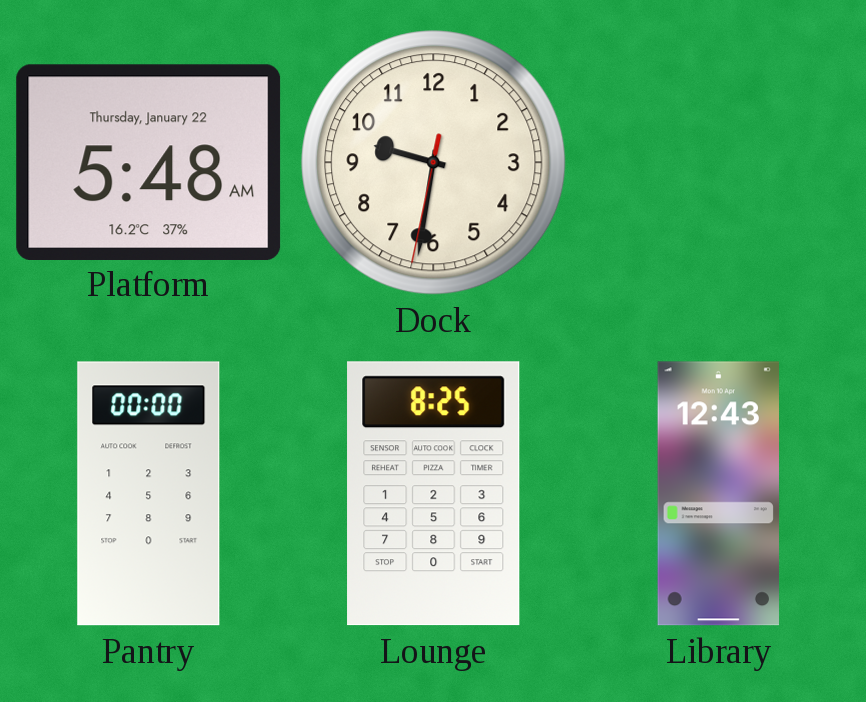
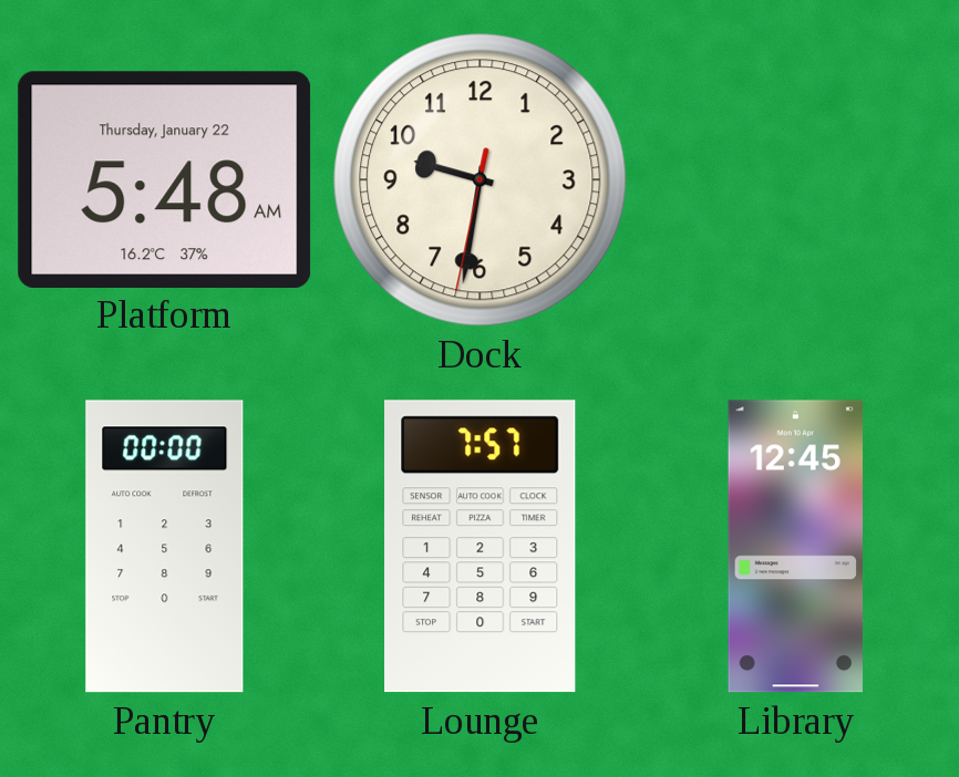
Lounge: 8:25 -> 7:57 (481, 547)
Library: 12:43 -> 12:45 (795, 547)
